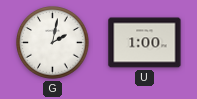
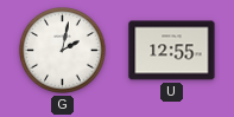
U: 1:00 -> 12:55 (172, 51)
